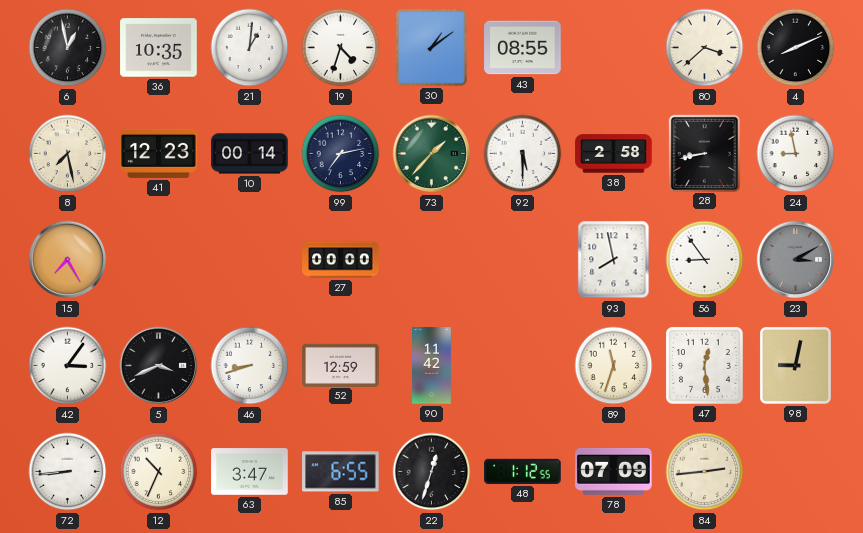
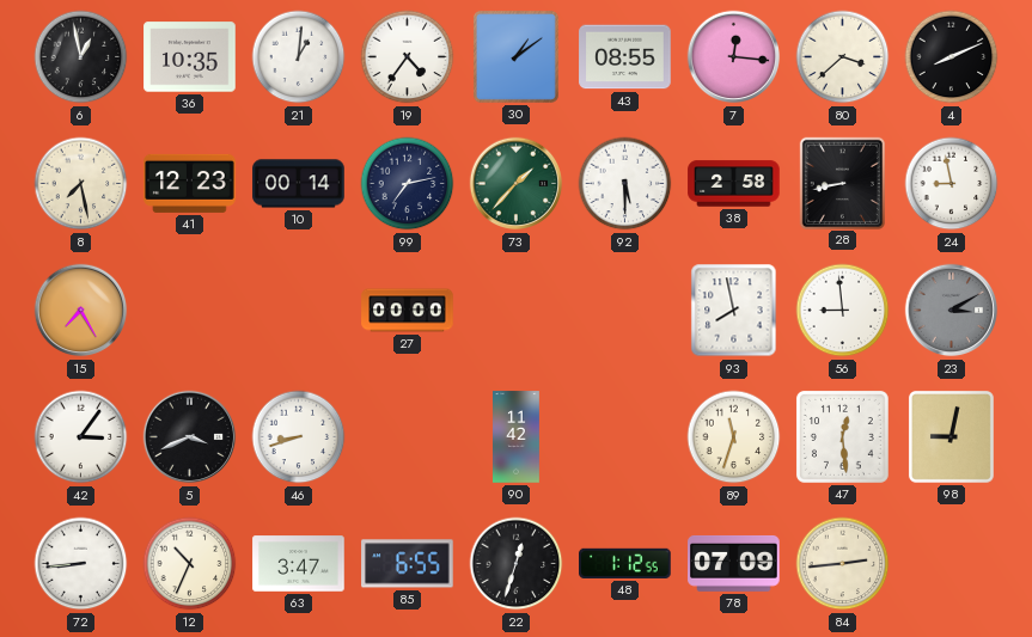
19: 4:33 -> 4:36 (408, 57)
7: none -> 12:16 (734, 57)
56: 8:54 -> 8:59 (843, 311)
52: 12:59 -> none (341, 365)
